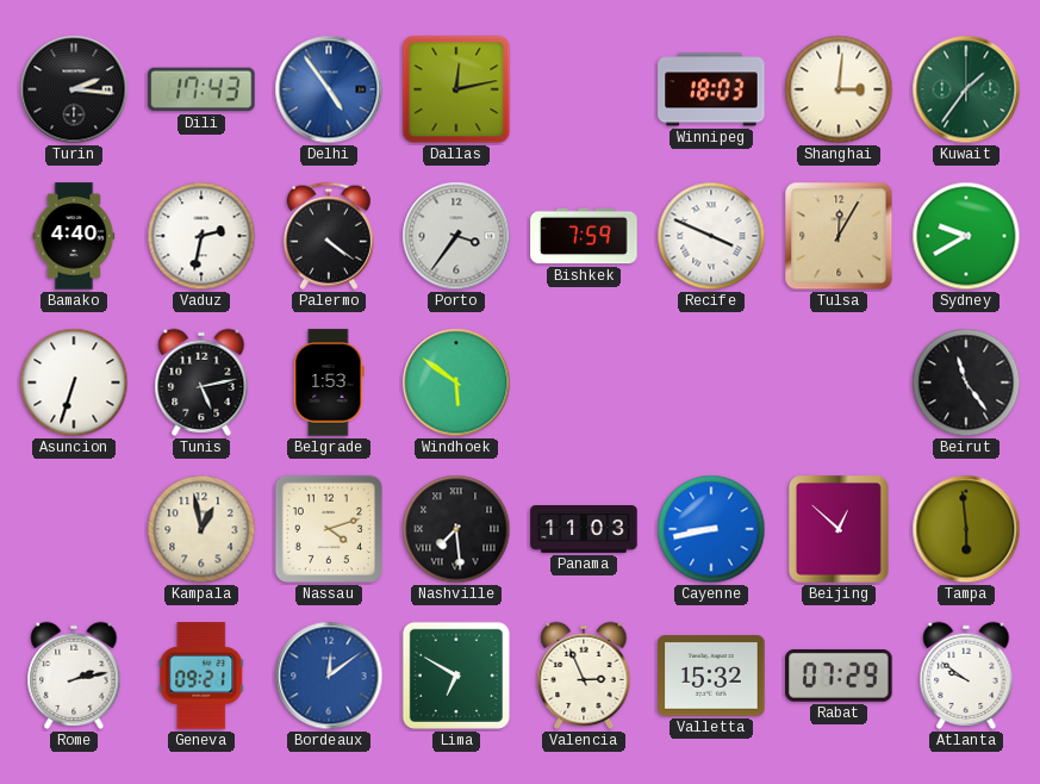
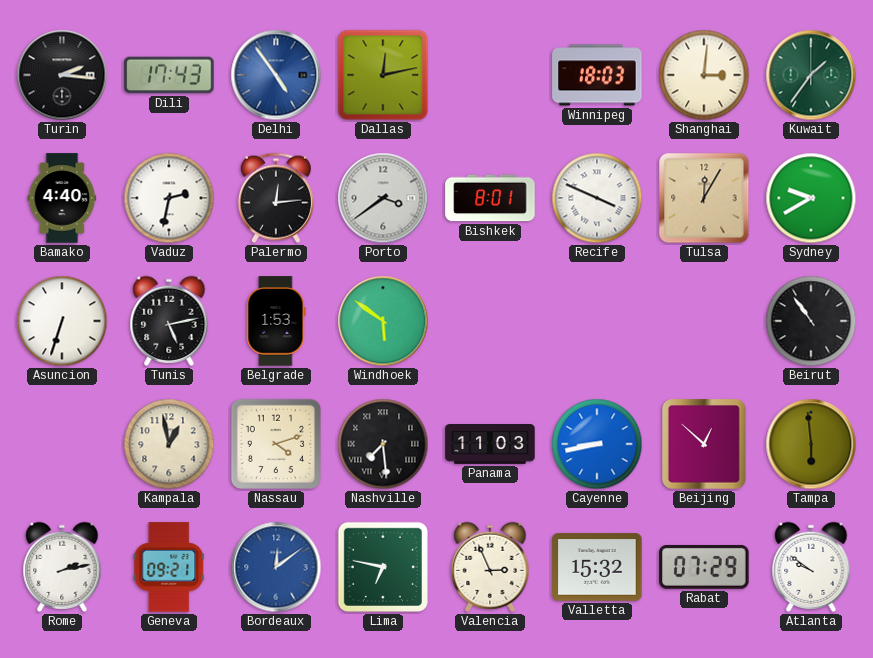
Palermo: 4:21 -> 12:14 (276, 198)
Porto: 3:36 -> 3:39 (383, 198)
Bishkek: 7:59 -> 8:01 (490, 198)
Beirut: 11:24 -> 10:54 (811, 321)
Lima: 6:50 -> 6:47 (383, 567)
